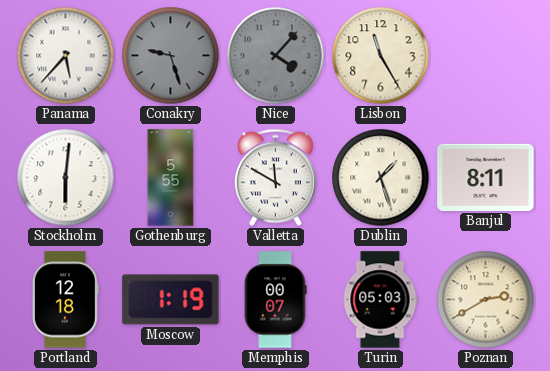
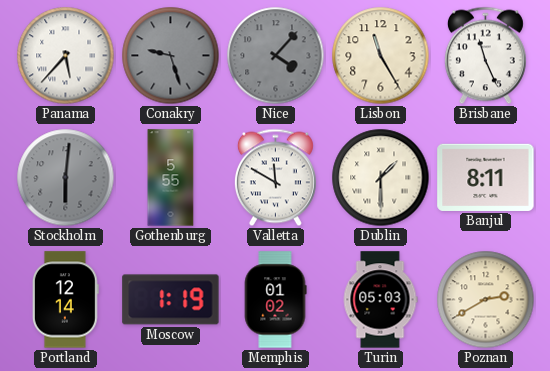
Brisbane: none -> 11:26 (485, 56)
Stockholm dial: white -> grey (66, 178)
Dublin: 1:27 -> 1:30 (381, 178)
Portland: 12:18 -> 12:14 (65, 300)
Memphis: 00:07 -> 01:02 (275, 300)
